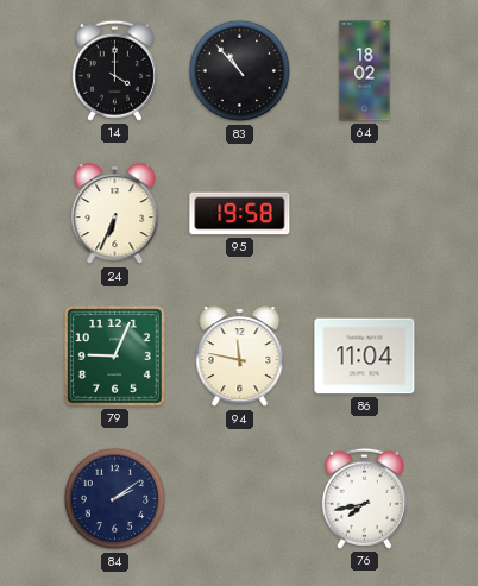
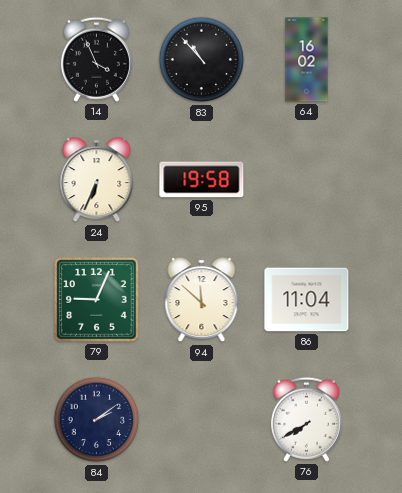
14: 4:00 -> 3:56 (96, 59)
64: 18:02 -> 16:02 (307, 60)
94: 11:47 -> 11:52 (202, 300)
76: 7:43 -> 7:40 (306, 419)
